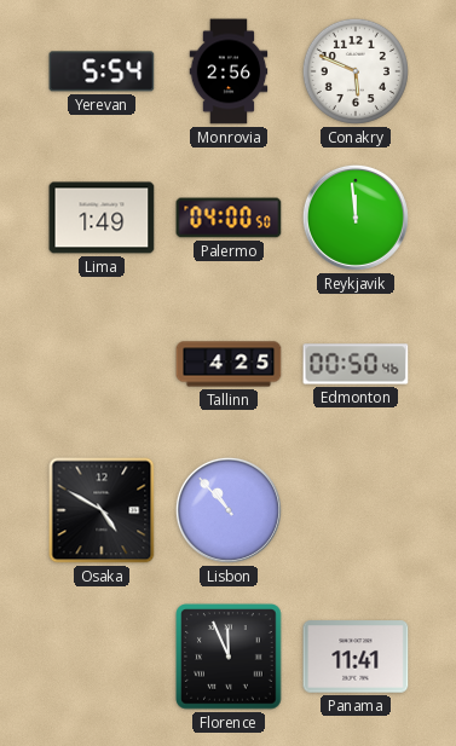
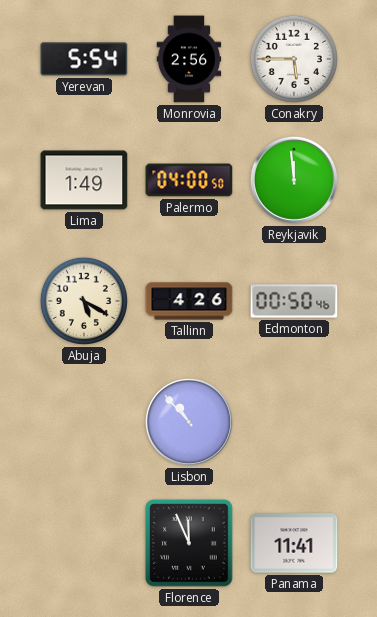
Conakry: 5:49 -> 5:45 (294, 59)
Abuja: none -> 5:20 (84, 301)
Tallinn: 4:25 -> 4:26 (189, 301)
Osaka: 4:50 -> none (102, 510)
